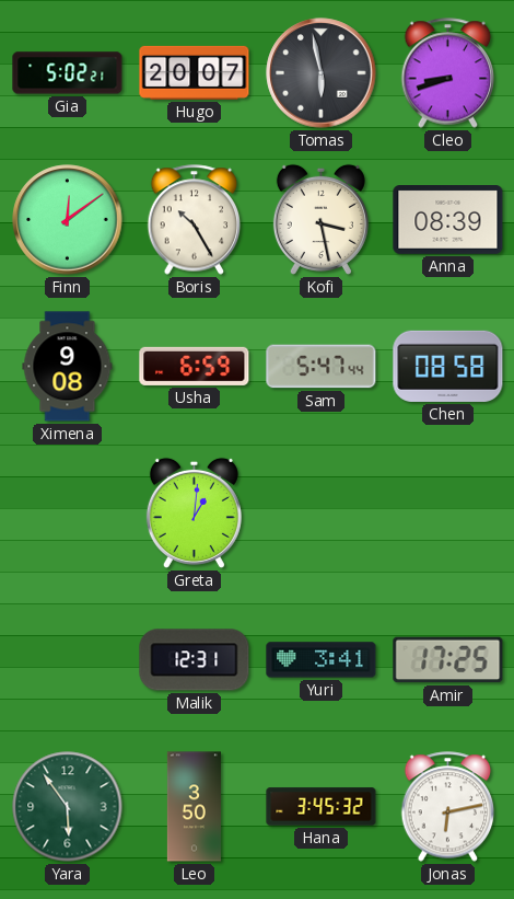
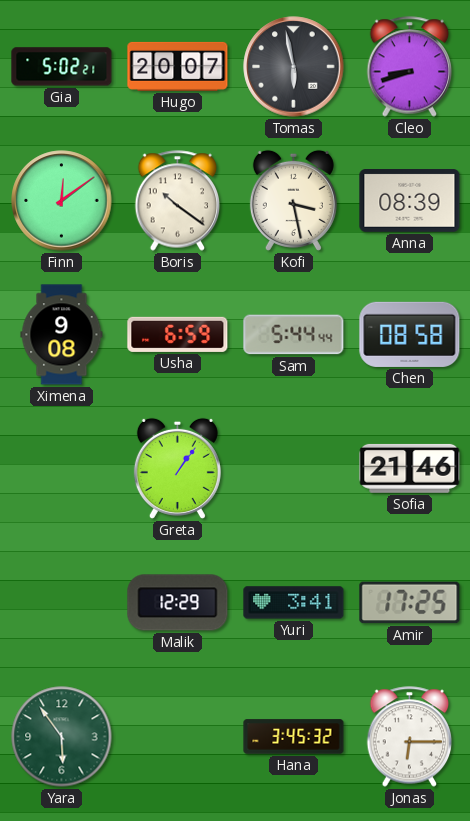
Boris: 10:25 -> 10:21 (178, 201)
Sam: 5:47 -> 5:44 (294, 335)
Greta: 1:01 -> 1:06 (177, 468)
Sofia: none -> 21:46 (410, 468)
Malik: 12:31 -> 12:29 (178, 603)
Leo: 3:50 -> none (194, 807)
Jonas: 6:13 -> 6:15 (410, 737)
